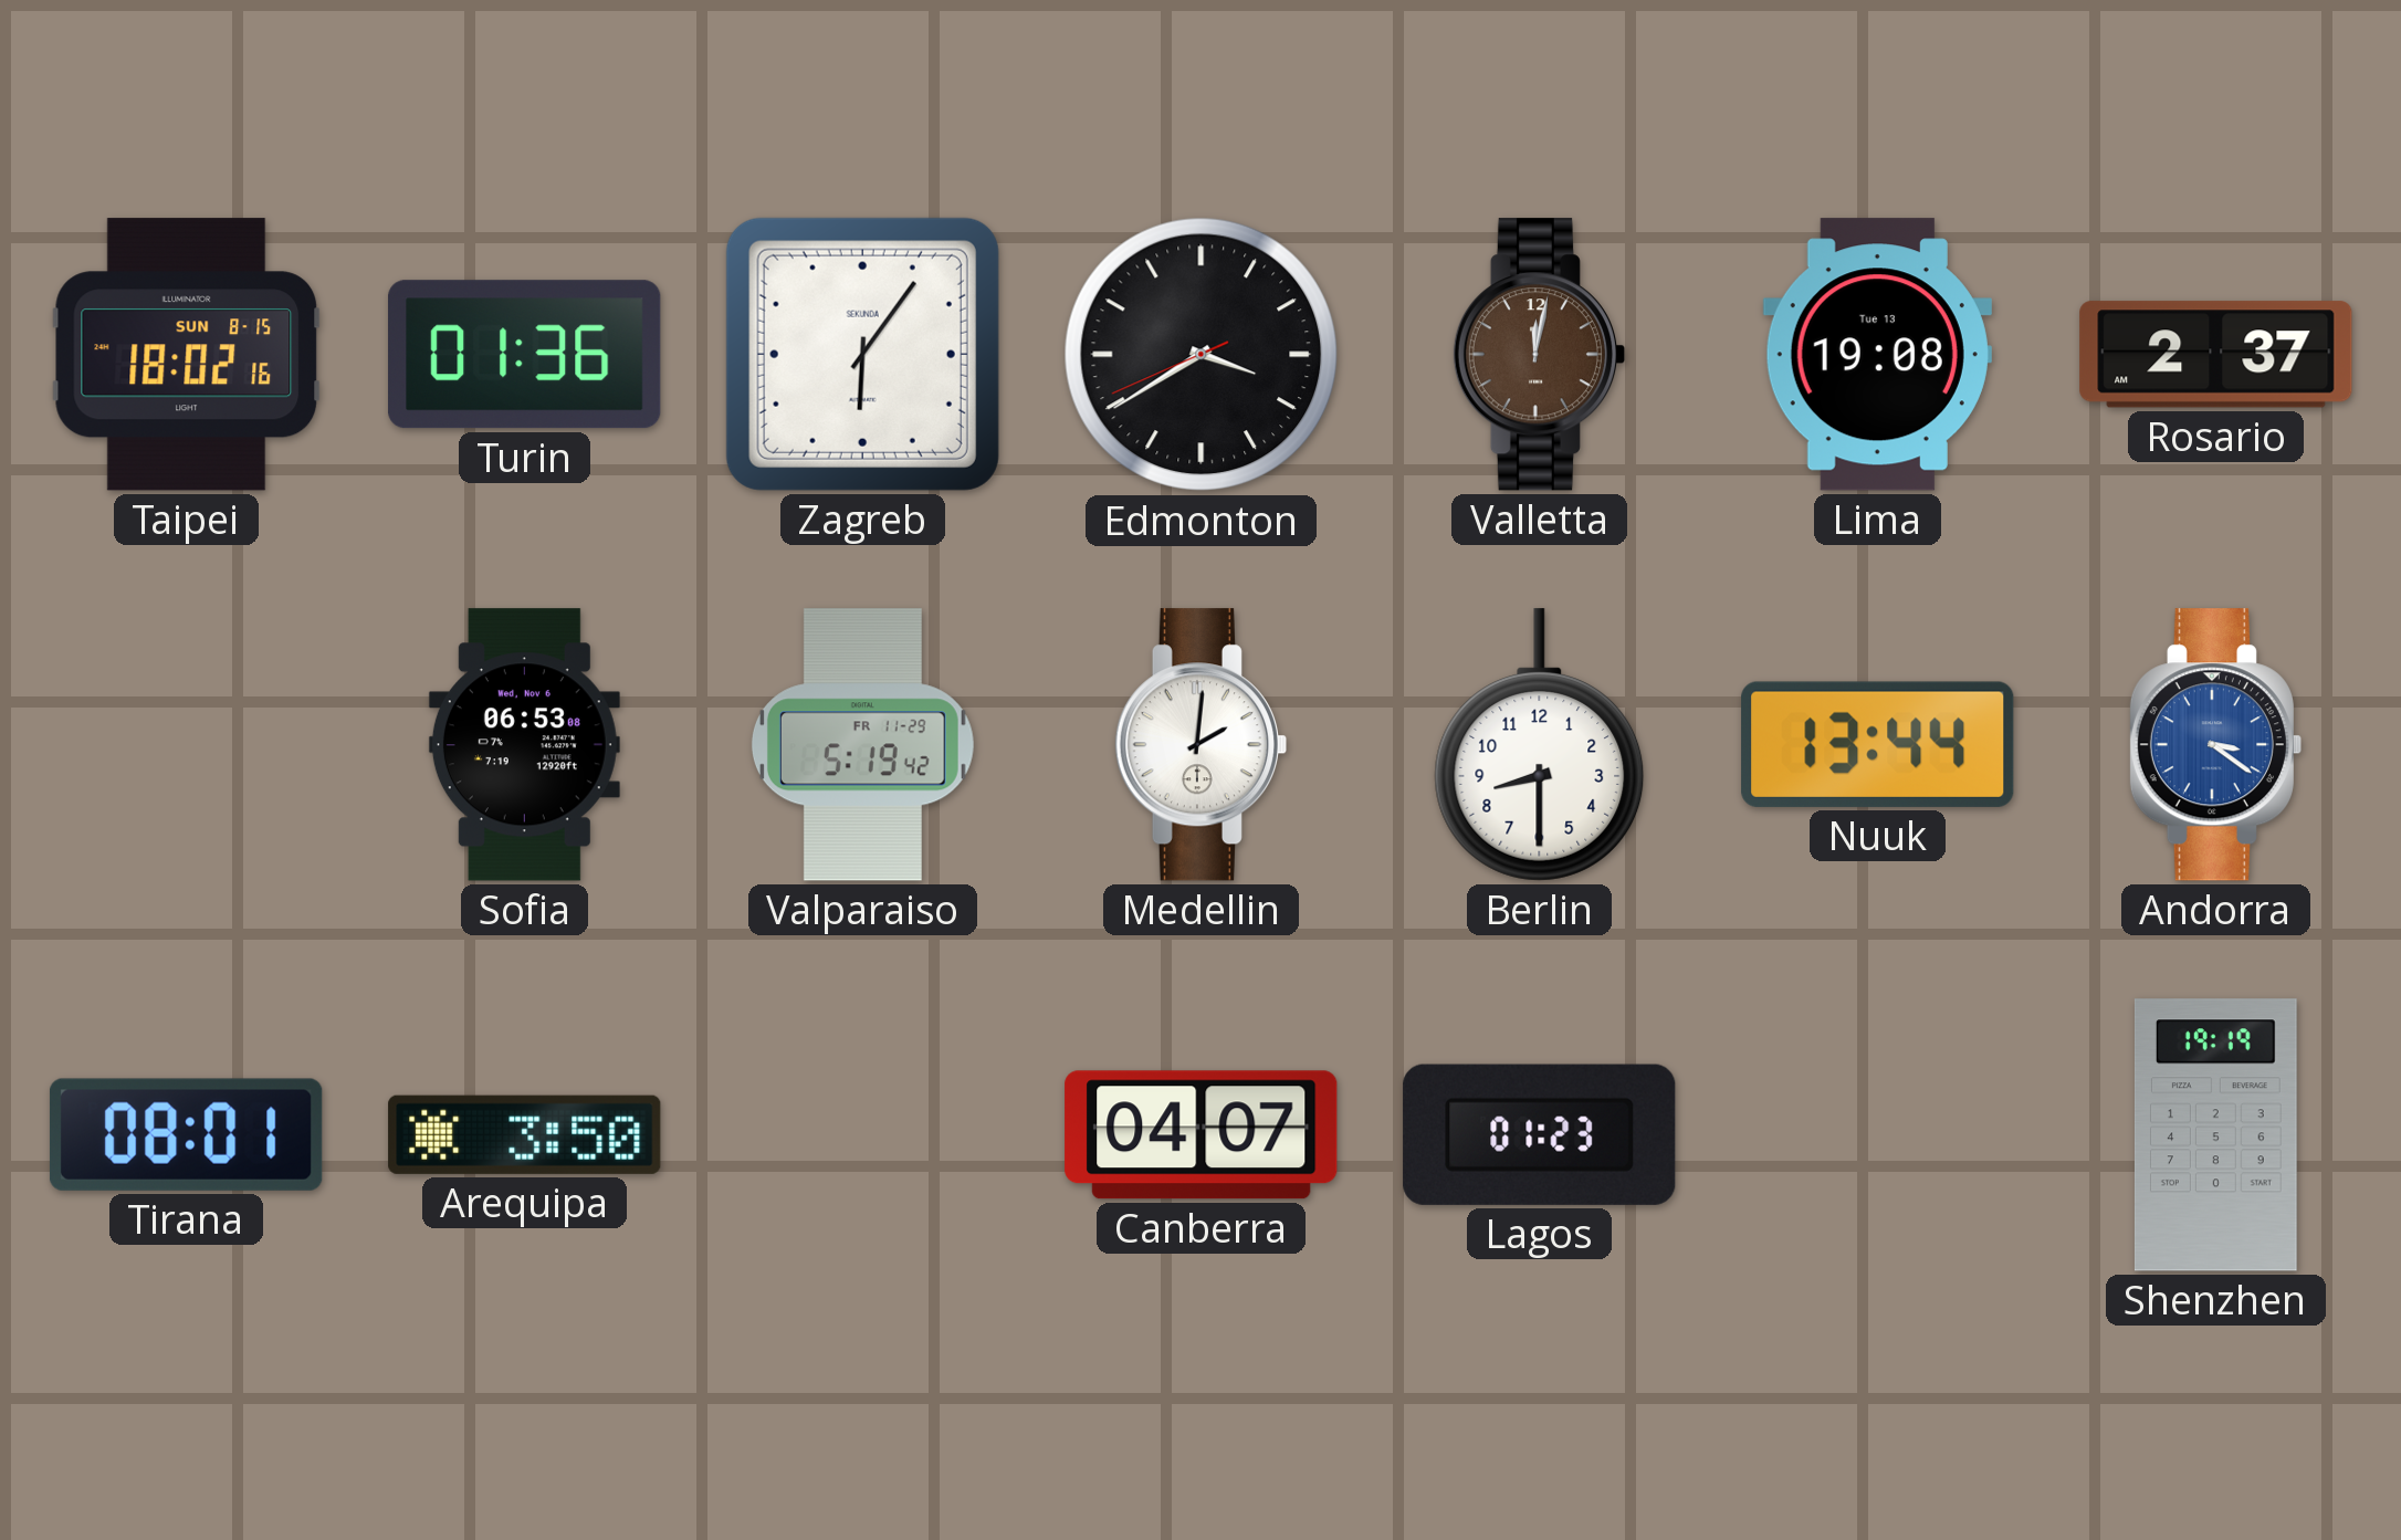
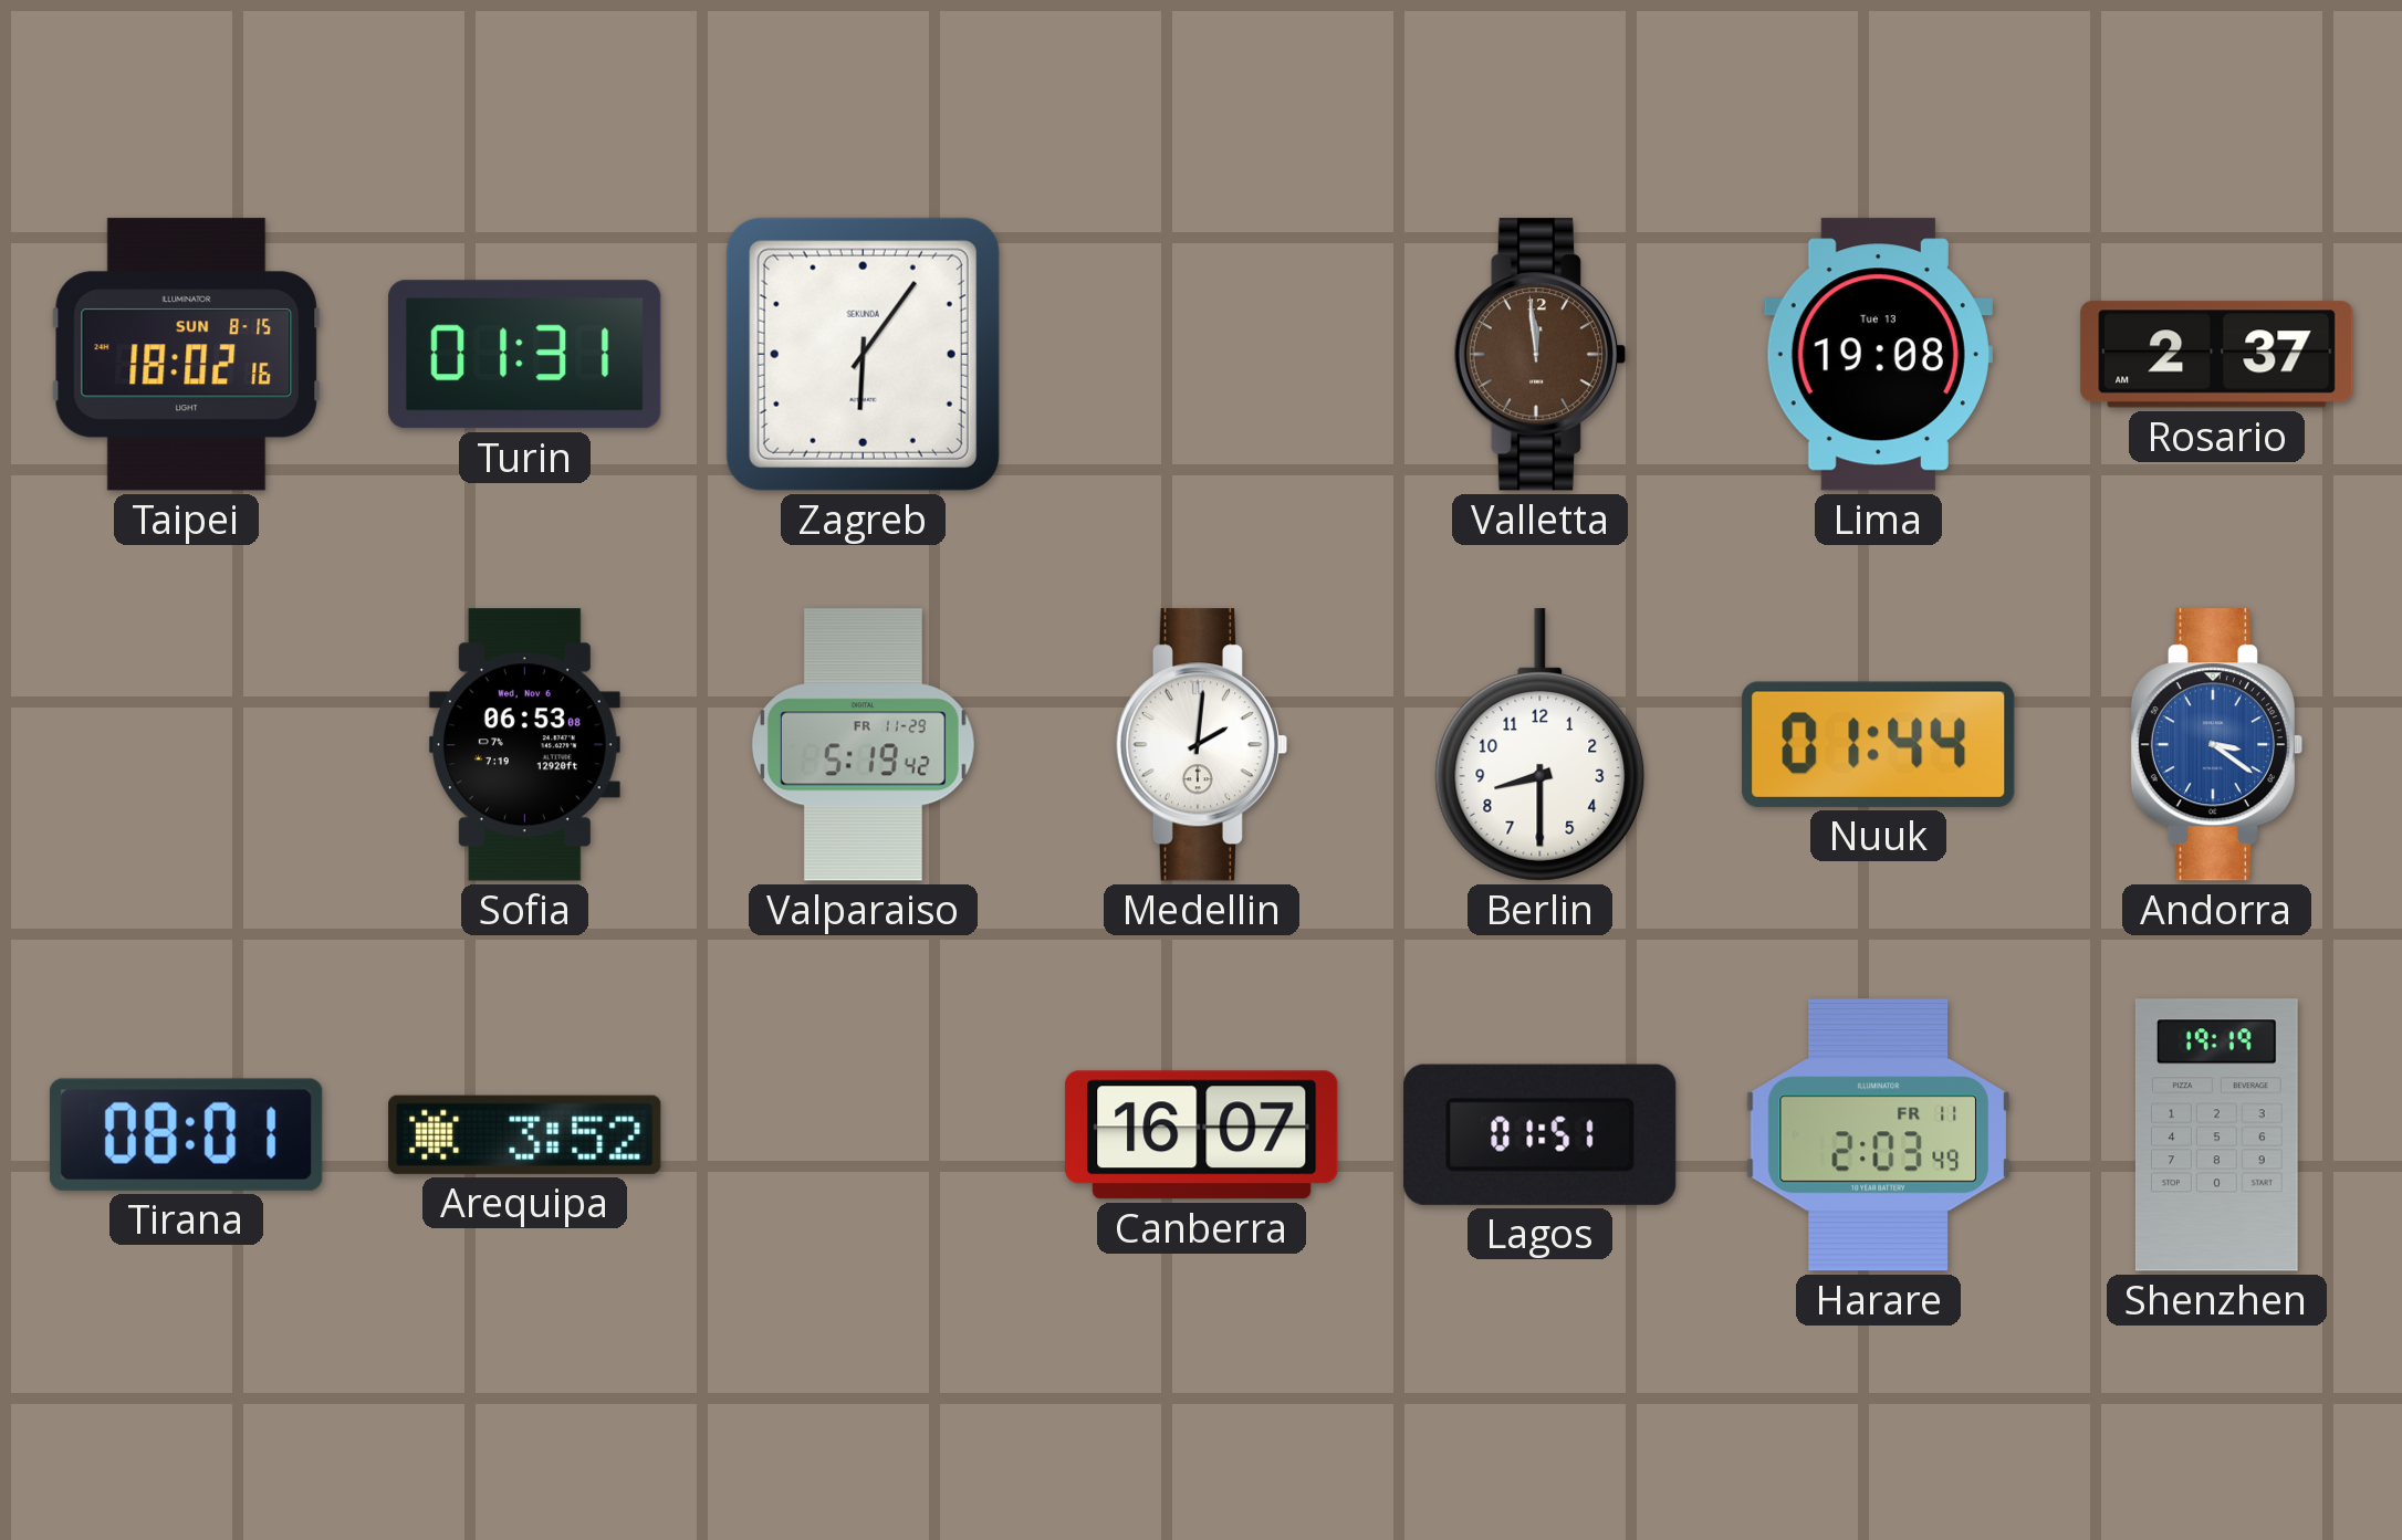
Turin: 01:36 -> 01:31 (525, 355)
Edmonton: 3:39 -> none (1202, 355)
Valletta: 12:02 -> 11:59 (1539, 355)
Nuuk: 13:44 -> 01:44 (1879, 744)
Arequipa: 3:50 -> 3:52 (525, 1134)
Canberra: 04:07 -> 16:07 (1202, 1135)
Lagos: 01:23 -> 01:51 (1541, 1134)
Harare: none -> 2:03 (1878, 1135)
